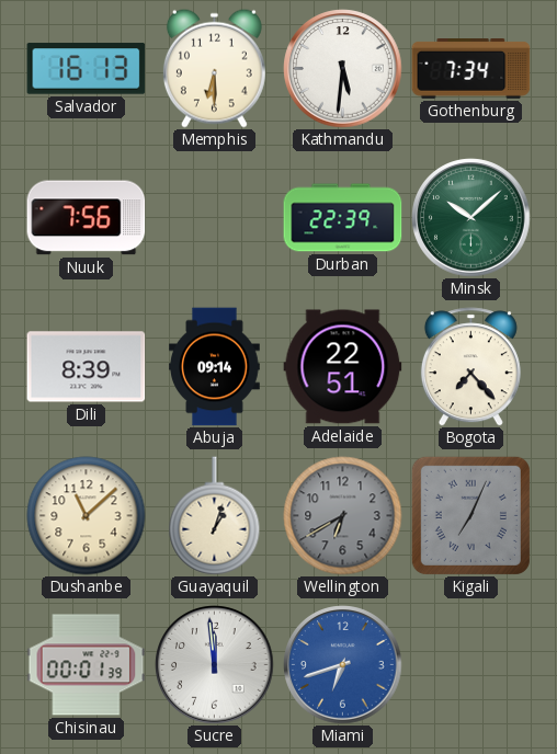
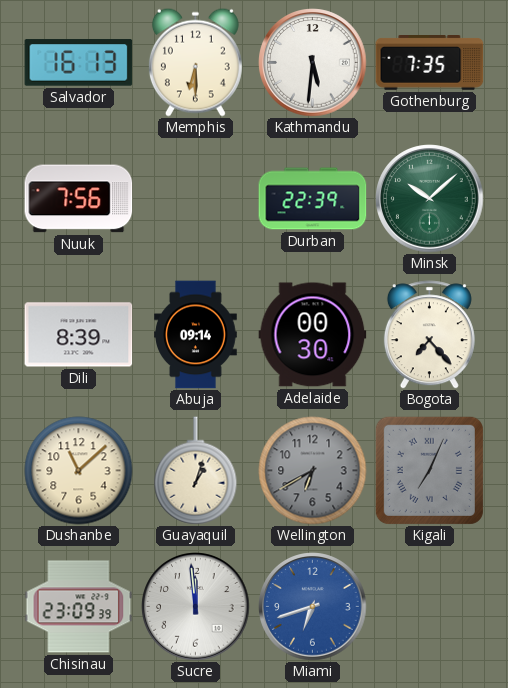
Gothenburg: 7:34 -> 7:35 (430, 63)
Adelaide: 22:51 -> 00:30 (313, 335)
Chisinau: 00:01 -> 23:09 (79, 607)
